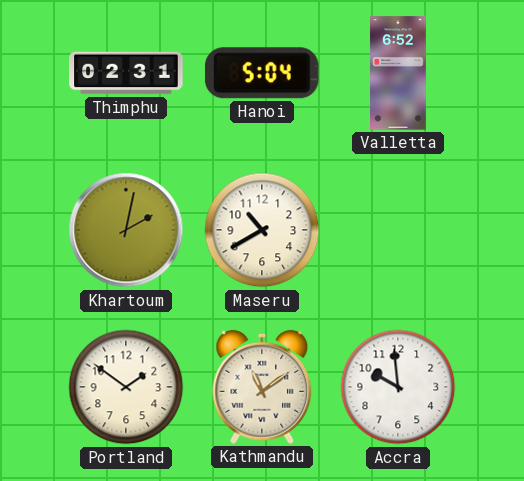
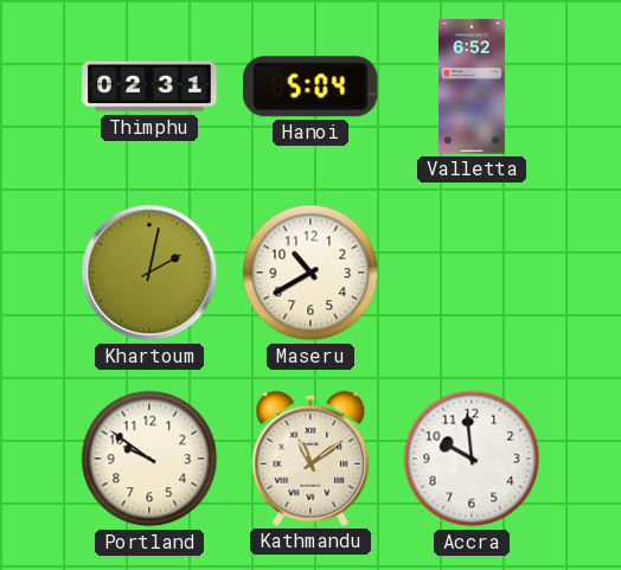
Portland: 1:51 -> 9:51 (149, 459)
